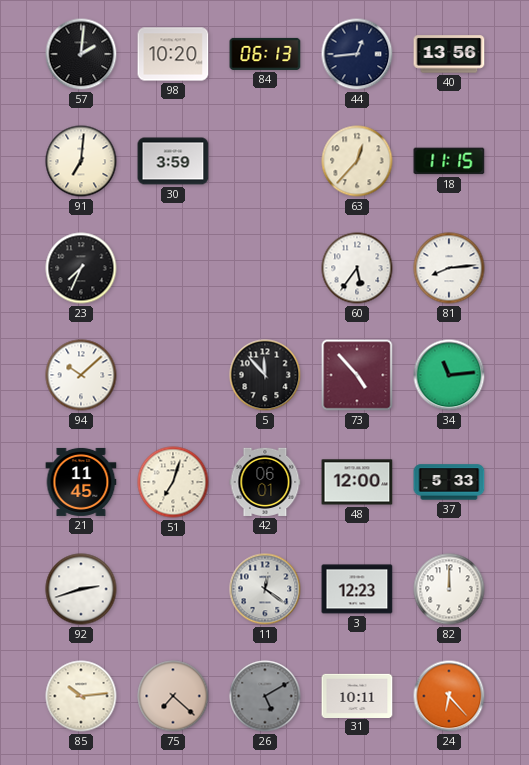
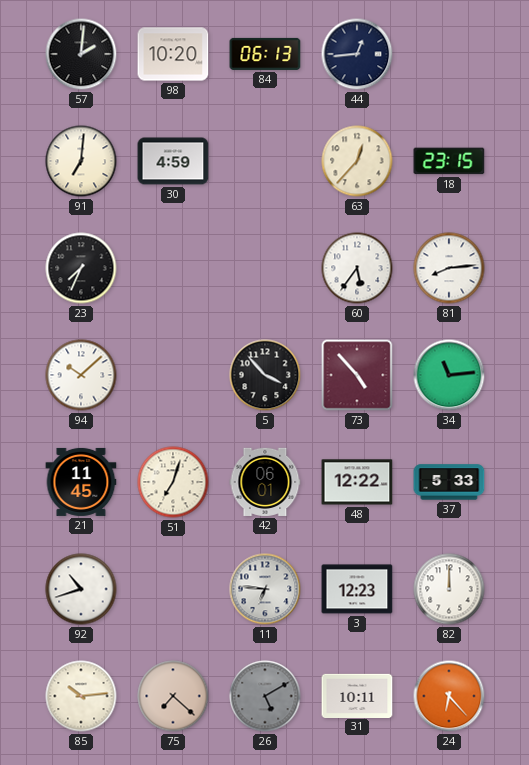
40: 13:56 -> none (449, 54)
30: 3:59 -> 4:59 (173, 161)
18: 11:15 -> 23:15 (449, 161)
5: 11:53 -> 3:53 (265, 375)
48: 12:00 -> 12:22 (357, 482)
92: 2:42 -> 10:42 (81, 589)
11: 12:21 -> 6:46 (265, 589)
